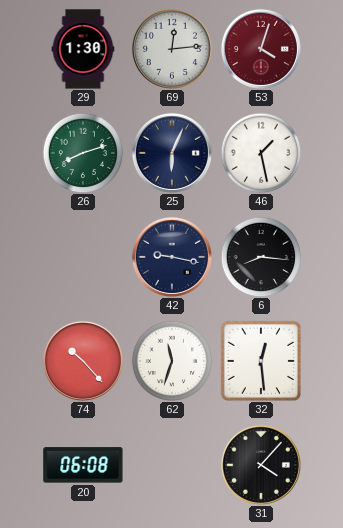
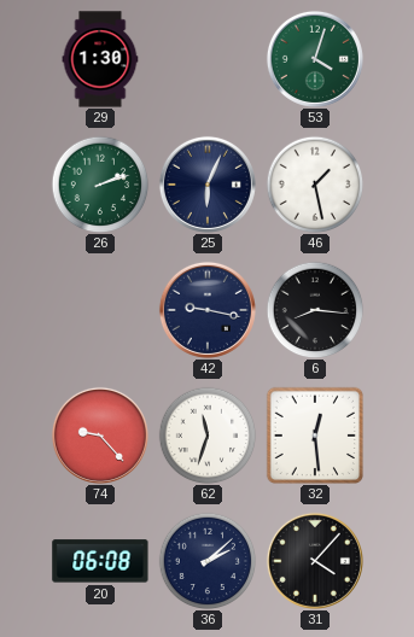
69: 12:14 -> none (172, 49)
53 dial: burgundy -> green (315, 59)
26: 8:12 -> 2:12 (100, 185)
74: 10:23 -> 9:23 (100, 436)
36: none -> 2:08 (208, 561)
